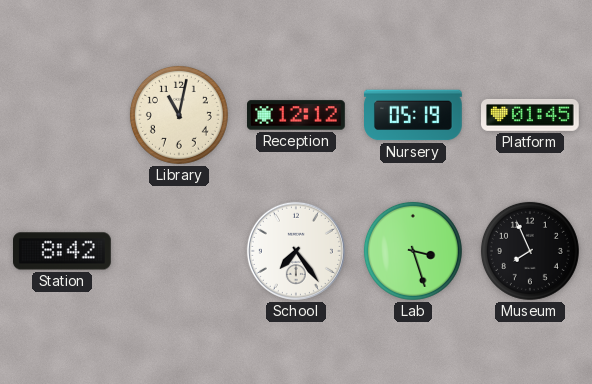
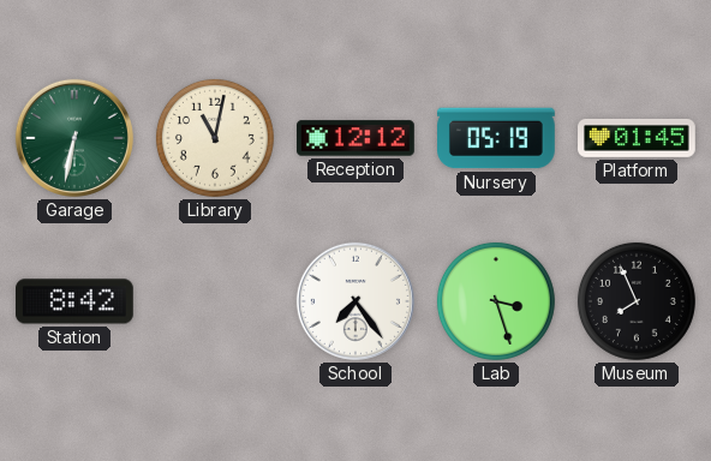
Garage: none -> 6:32 (74, 138)
